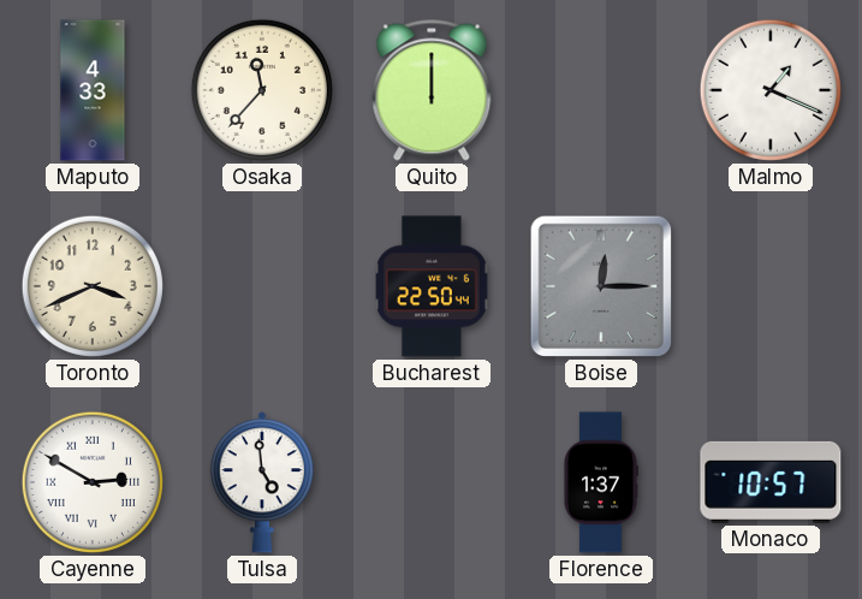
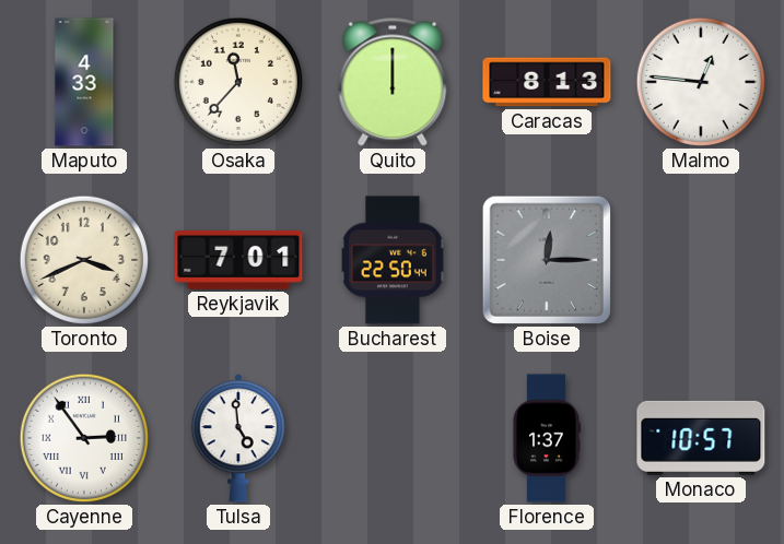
Caracas: none -> 8:13 (547, 82)
Malmo: 1:19 -> 12:46 (701, 82)
Reykjavik: none -> 7:01 (238, 261)
Cayenne: 2:50 -> 2:54 (84, 438)
